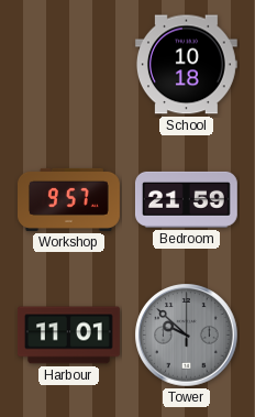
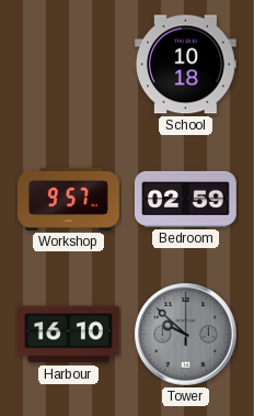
Bedroom: 21:59 -> 02:59 (185, 199)
Harbour: 11:01 -> 16:10 (68, 335)
